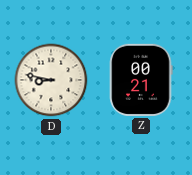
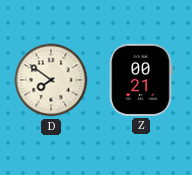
D: 8:47 -> 7:51 (51, 80)
